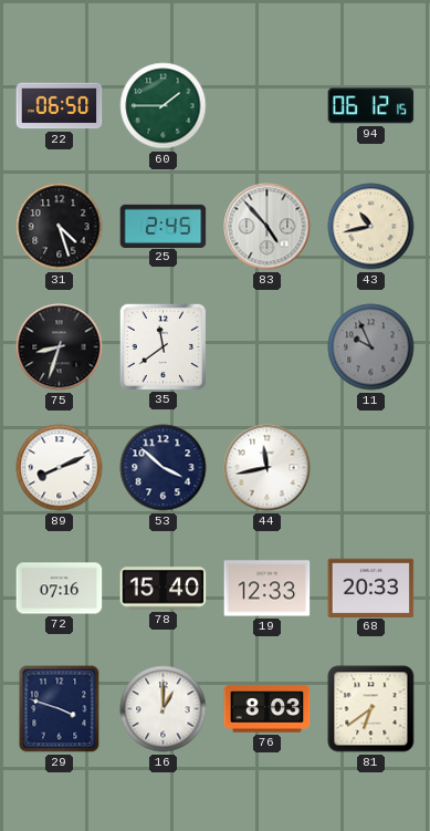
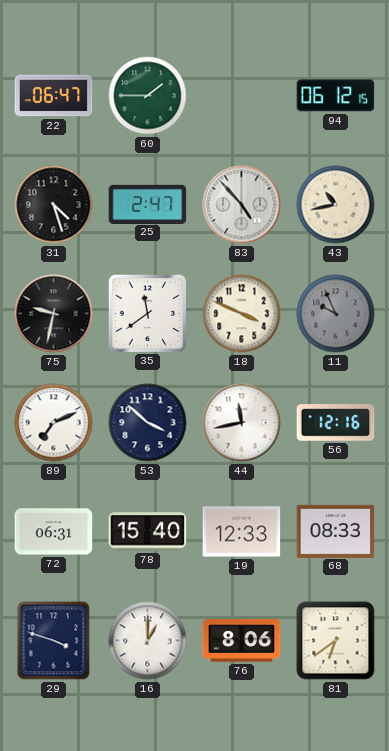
22: 06:50 -> 06:47 (54, 96)
25: 2:45 -> 2:47 (148, 204)
75: 8:33 -> 9:32 (54, 314)
18: none -> 3:49 (242, 314)
89: 8:11 -> 7:11 (54, 423)
56: none -> 12:16 (336, 423)
72: 07:16 -> 06:31 (54, 532)
68: 20:33 -> 08:33 (336, 531)
76: 8:03 -> 8:06 (242, 641)
